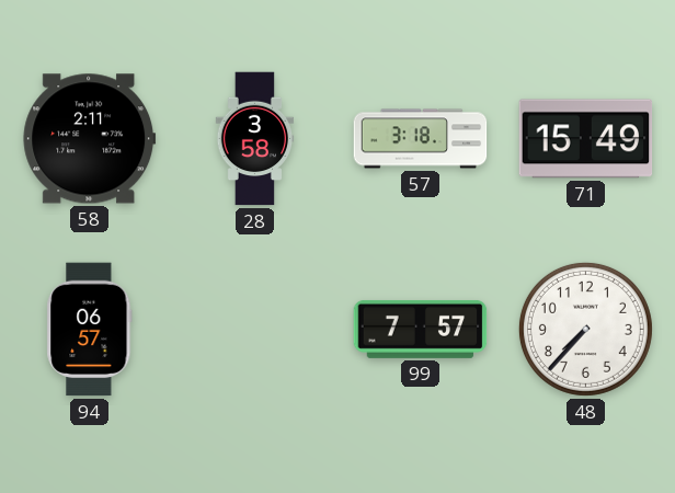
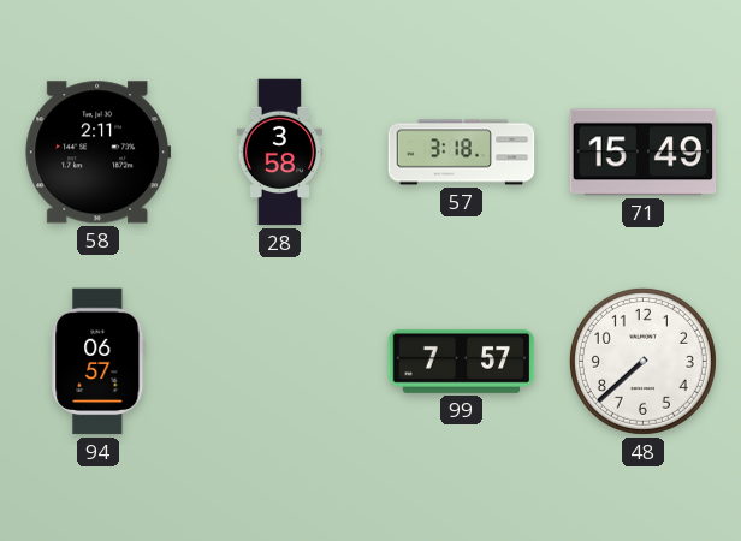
48: 7:37 -> 7:38 (642, 361)
